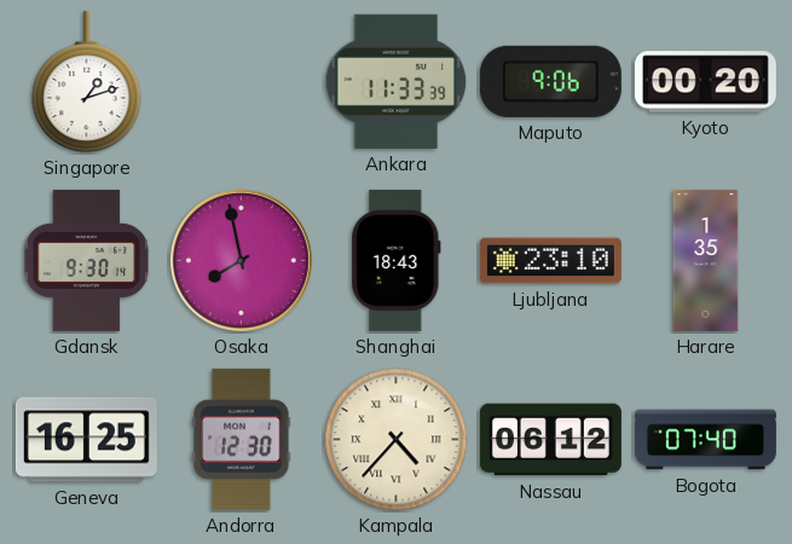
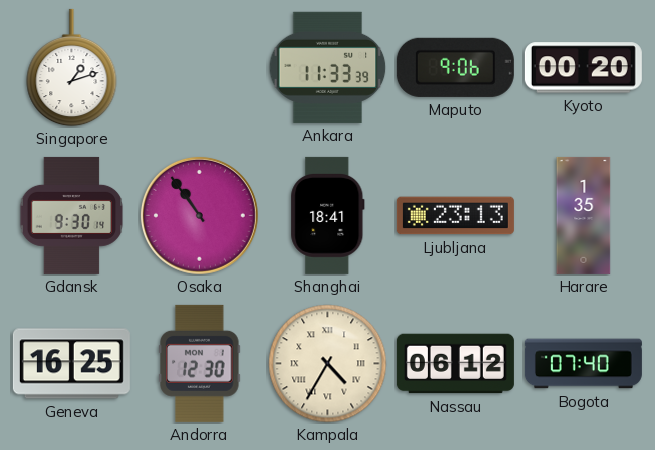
Osaka: 7:58 -> 10:54 (199, 215)
Shanghai: 18:43 -> 18:41 (328, 215)
Ljubljana: 23:10 -> 23:13 (455, 216)
Kampala: 4:37 -> 4:35 (328, 364)
